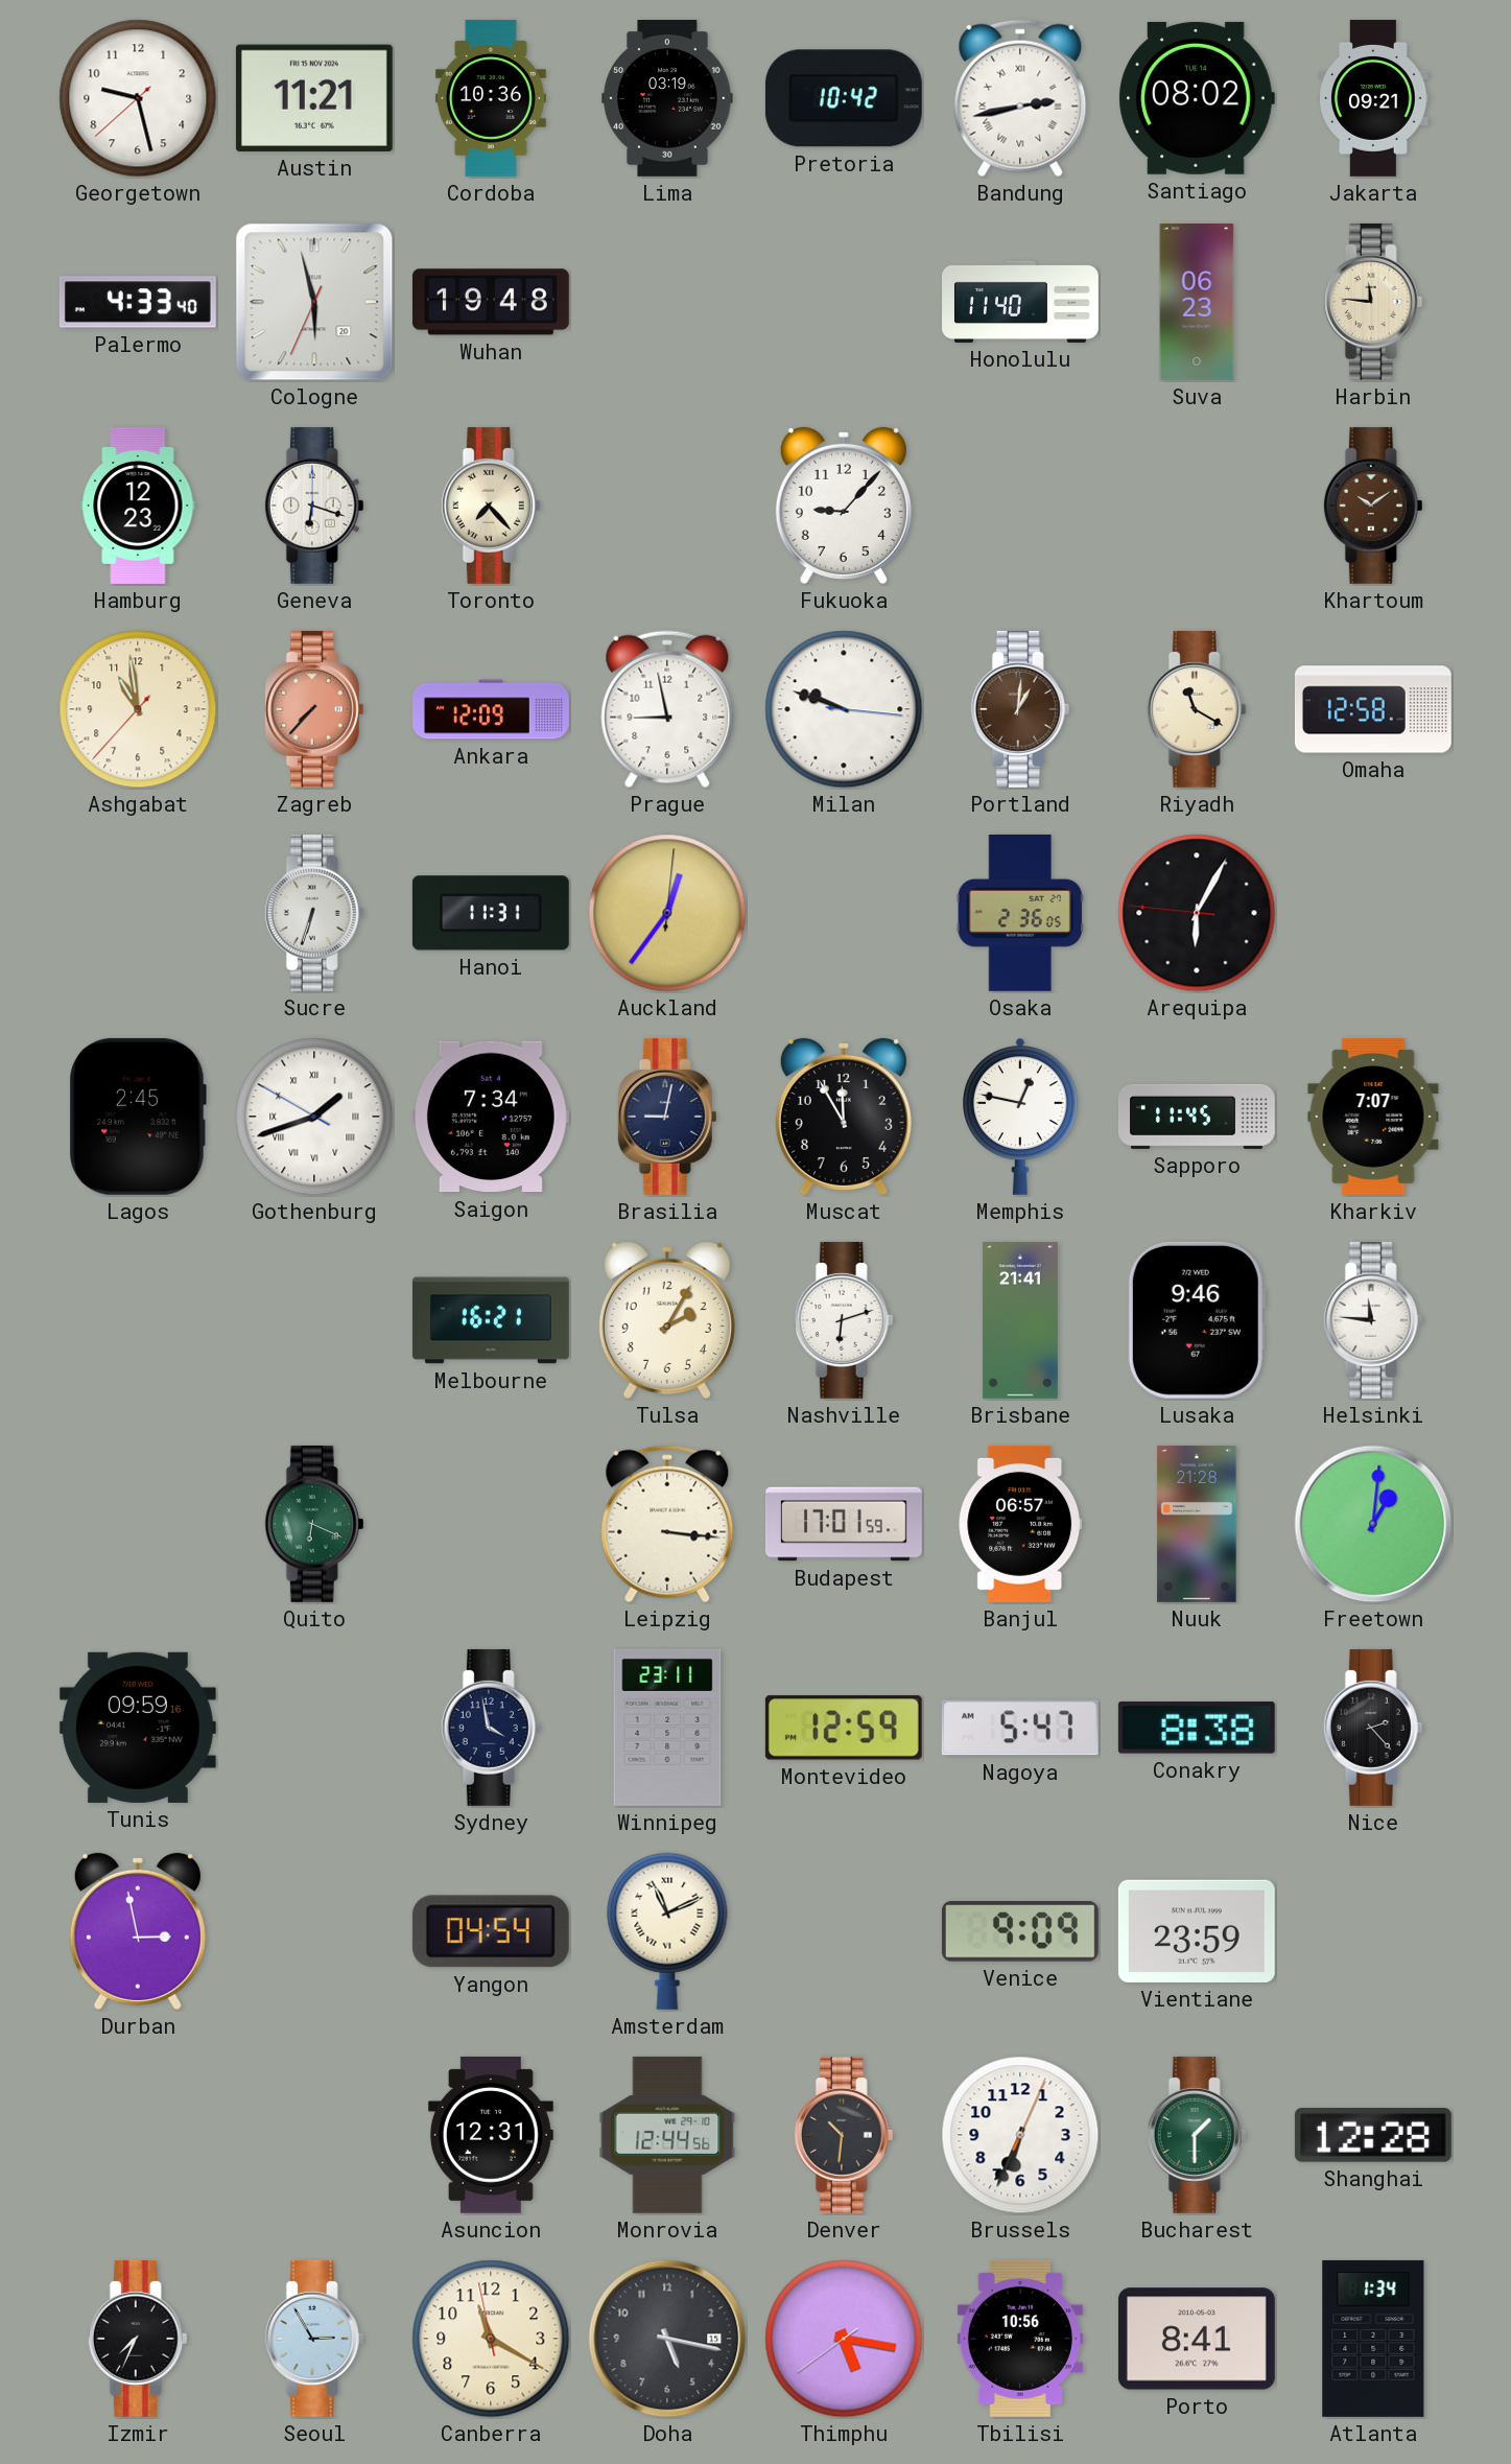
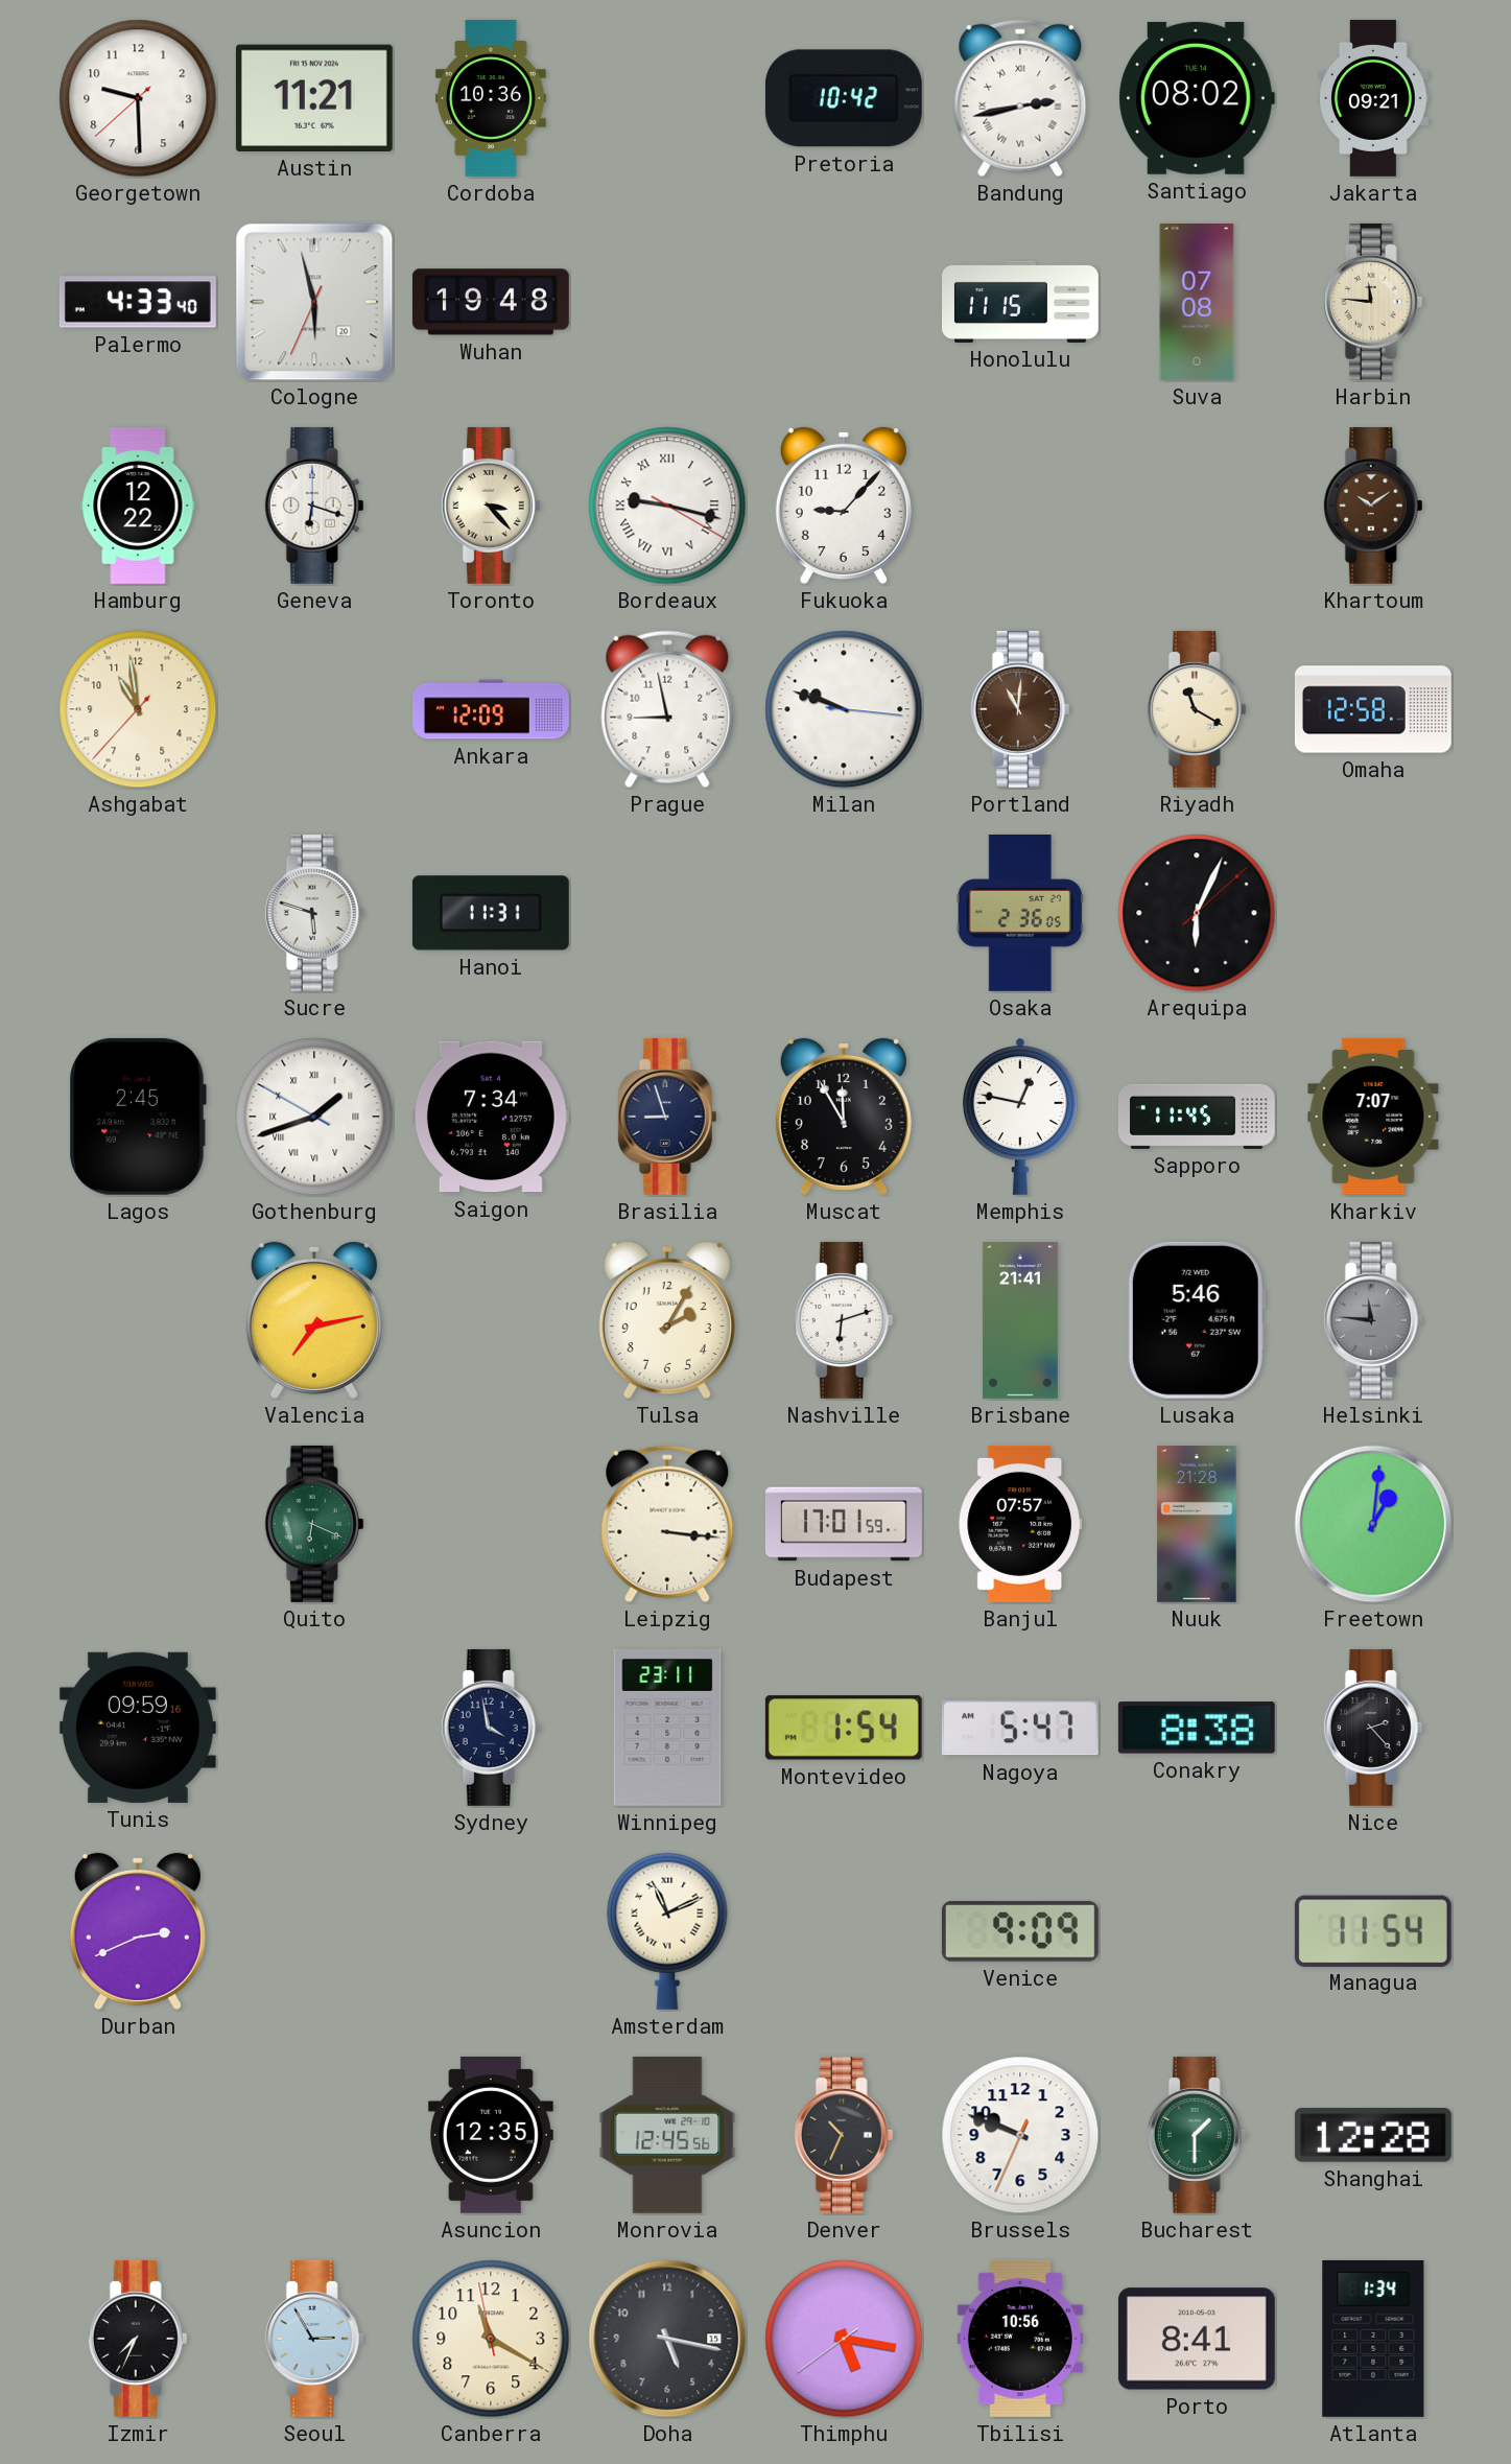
Georgetown: 9:27 -> 9:29 (138, 98)
Lima: 03:19 -> none (667, 98)
Honolulu: 11:40 -> 11:15 (1021, 302)
Suva: 06:23 -> 07:08 (1197, 302)
Hamburg: 12:23 -> 12:22 (138, 506)
Toronto: 7:23 -> 3:23 (491, 506)
Bordeaux: none -> 9:17 (667, 506)
Zagreb: 7:37 -> none (314, 709)
Portland: 1:01 -> 11:01 (1020, 709)
Sucre: 6:33 -> 5:48 (314, 913)
Auckland: 12:36 -> none (667, 913)
Arequipa: 6:04:46 -> 6:04:08 (1197, 913)
Brasilia: 9:02 -> 8:57 (667, 1117)
Valencia: none -> 7:13 (314, 1320)
Melbourne: 16:21 -> none (491, 1320)
Lusaka: 9:46 -> 5:46 (1197, 1320)
Helsinki dial: white -> grey (1373, 1320)
Banjul: 06:57 -> 07:57 (1020, 1524)
Montevideo: 12:59 -> 1:54 (844, 1728)
Durban: 2:58 -> 2:41 (138, 1931)
Yangon: 04:54 -> none (491, 1931)
Vientiane: 23:59 -> none (1197, 1931)
Managua: none -> 11:54 (1373, 1930)
Asuncion: 12:31 -> 12:35 (491, 2135)
Monrovia: 12:44 -> 12:45 (667, 2135)
Denver: 10:31 -> 10:34 (844, 2135)
Brussels: 6:34 -> 9:48 (1020, 2135)
